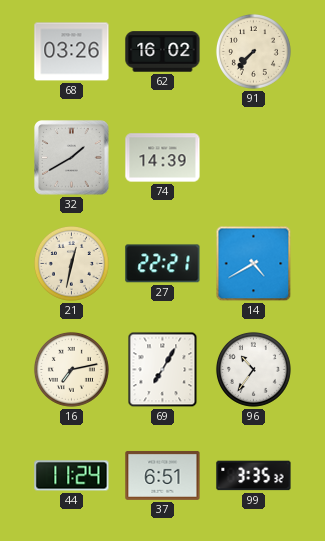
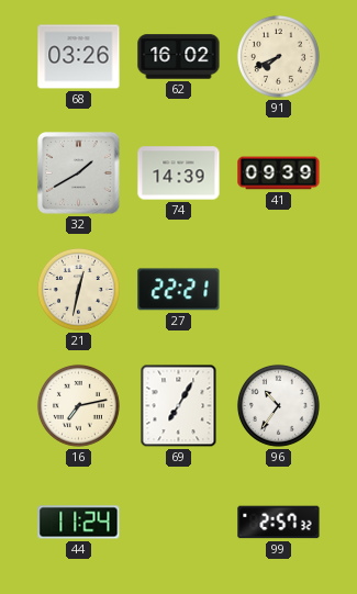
91: 7:37 -> 7:41 (278, 56)
41: none -> 09:39 (279, 173)
14: 4:40 -> none (254, 264)
37: 6:51 -> none (163, 475)
99: 3:35 -> 2:57 (279, 523)
